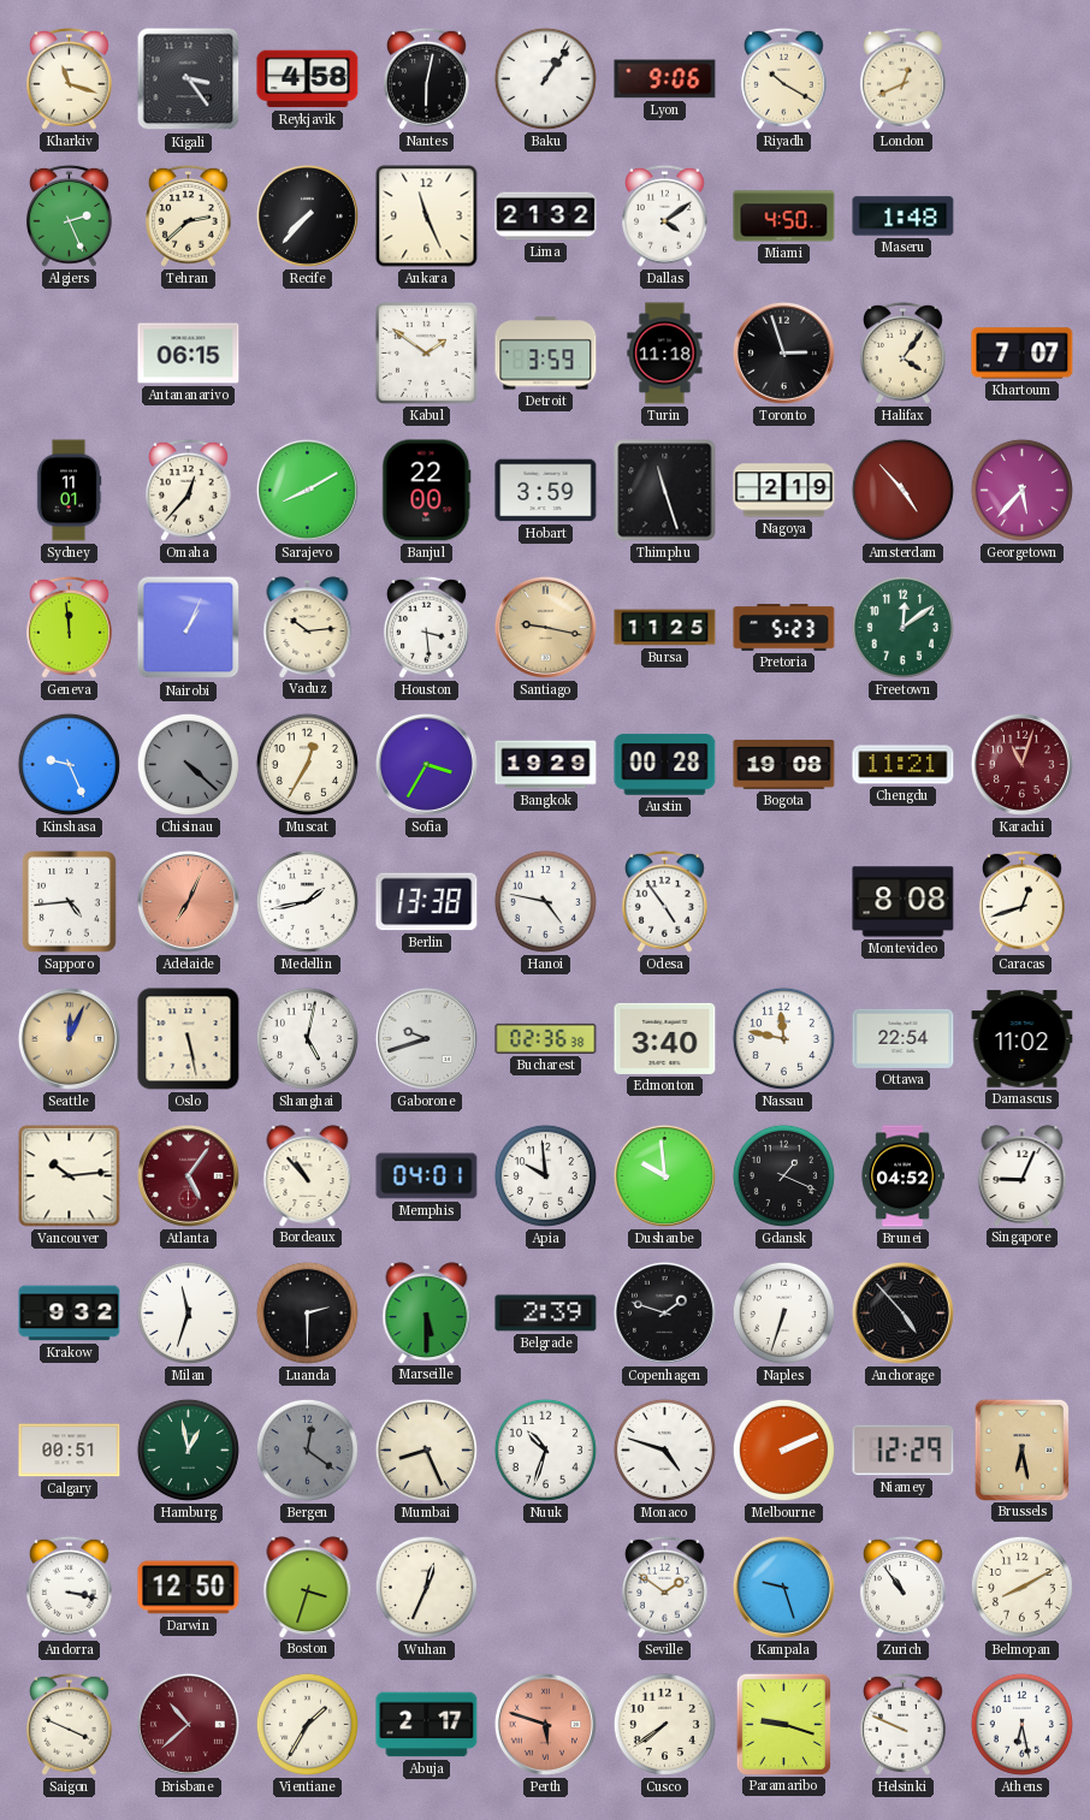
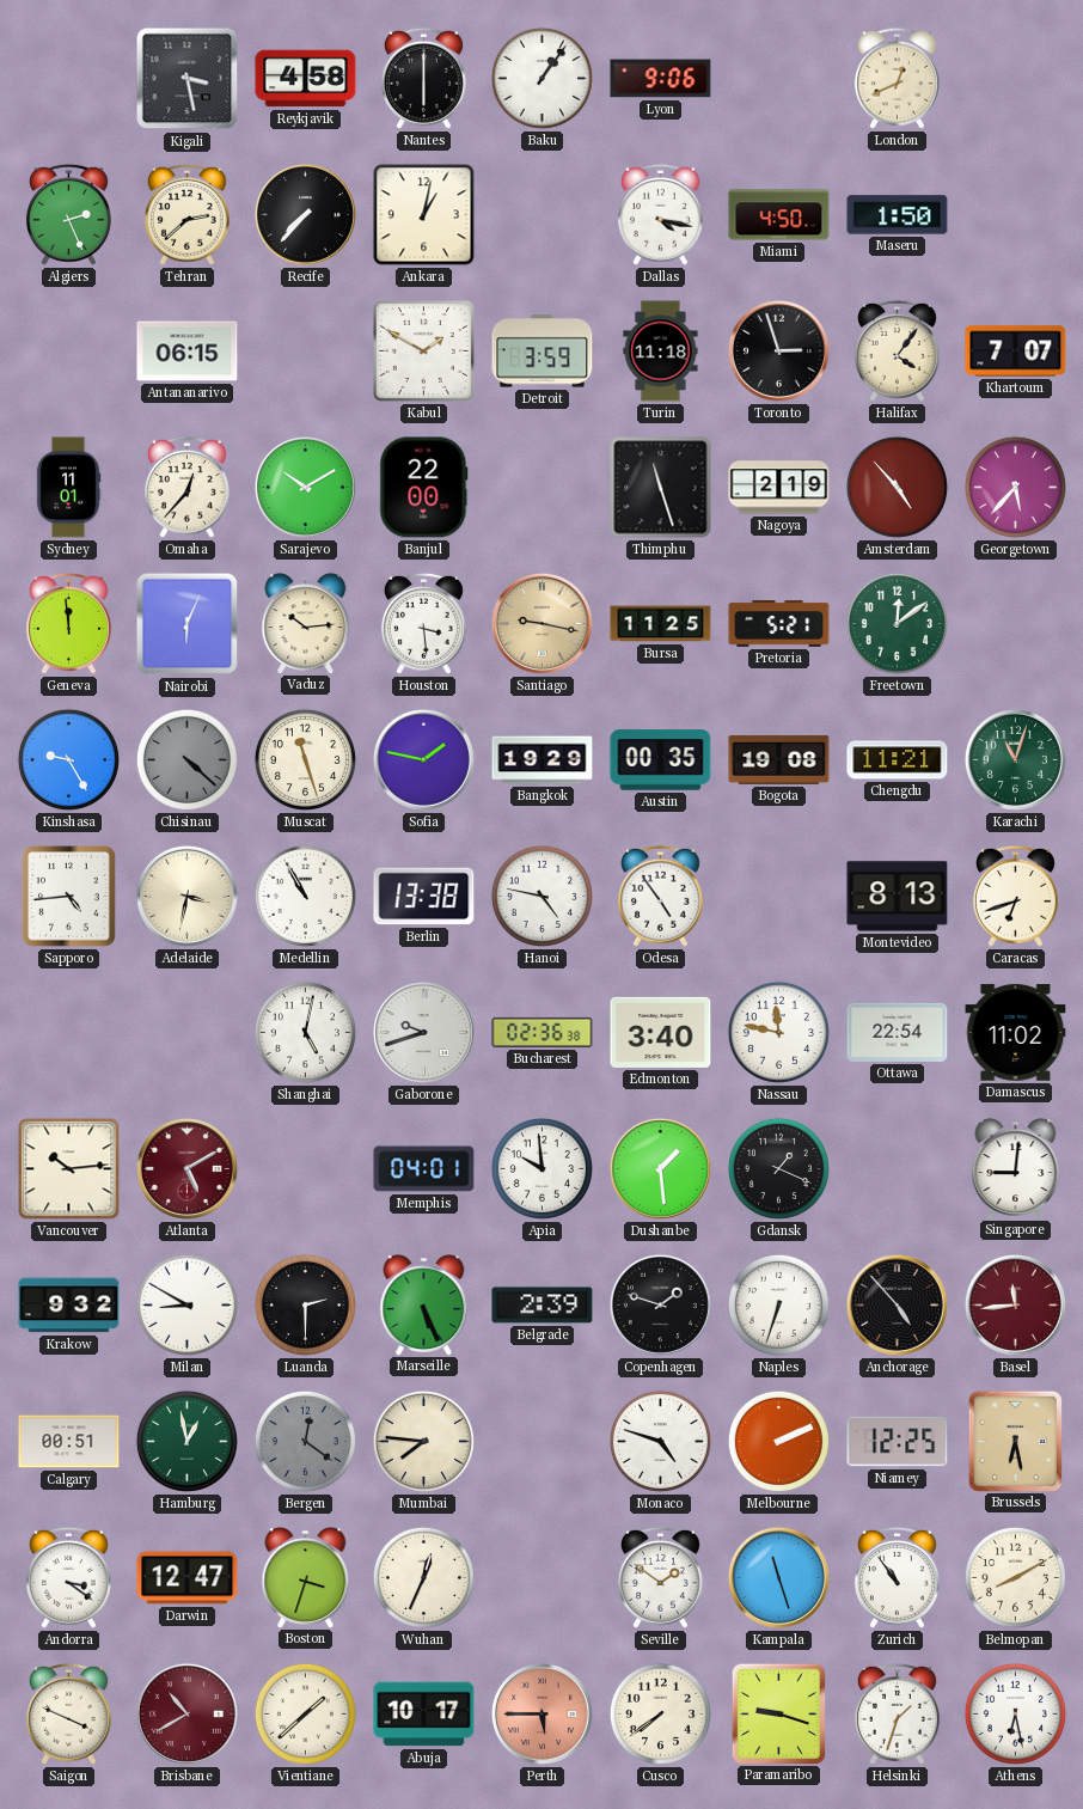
Kharkiv: 11:18 -> none (69, 78)
Kigali: 3:24 -> 3:28 (188, 79)
Nantes: 6:02 -> 6:00 (423, 78)
Riyadh: 10:20 -> none (783, 78)
Ankara: 11:26 -> 1:02 (424, 215)
Lima: 21:32 -> none (546, 217)
Dallas: 4:09 -> 4:17 (660, 214)
Maseru: 1:48 -> 1:50 (898, 215)
Kabul: 1:51 -> 1:50 (423, 350)
Sarajevo: 8:10 -> 10:10 (305, 487)
Hobart: 3:59 -> none (546, 491)
Nairobi: 1:04 -> 6:04 (188, 624)
Pretoria: 5:23 -> 5:21 (779, 624)
Kinshasa: 9:26 -> 9:25 (68, 759)
Muscat: 12:35 -> 11:27 (305, 759)
Sofia: 3:35 -> 1:47 (423, 759)
Austin: 00:28 -> 00:35 (661, 760)
Karachi dial: burgundy -> green (1015, 759)
Adelaide: 7:04 -> 3:32 (186, 896)
Adelaide dial: salmon -> cream (186, 896)
Medellin: 1:43 -> 10:55 (305, 896)
Montevideo: 8:08 -> 8:13 (898, 897)
Caracas: 12:42 -> 6:42 (1015, 896)
Seattle: 12:04 -> none (69, 1038)
Oslo: 5:28 -> none (189, 1039)
Atlanta: 5:06 -> 5:10 (186, 1168)
Bordeaux: 10:53 -> none (308, 1175)
Dushanbe: 9:59 -> 1:29 (660, 1168)
Brunei: 04:52 -> none (902, 1176)
Singapore: 9:04 -> 9:01 (1016, 1168)
Milan: 11:33 -> 8:50 (186, 1304)
Marseille: 5:30 -> 5:26 (424, 1304)
Basel: none -> 11:44 (1015, 1304)
Mumbai: 8:26 -> 7:46 (423, 1441)
Nuuk: 10:33 -> none (545, 1450)
Niamey: 12:29 -> 12:25 (898, 1442)
Andorra: 3:17 -> 3:21 (68, 1577)
Darwin: 12:50 -> 12:47 (188, 1578)
Kampala: 9:27 -> 11:27 (778, 1577)
Brisbane: 10:38 -> 10:40 (186, 1713)
Vientiane: 1:35 -> 1:38 (305, 1713)
Abuja: 2:17 -> 10:17 (424, 1715)
Perth: 5:48 -> 5:45 (541, 1713)
Helsinki: 9:49 -> 1:33 (897, 1713)
